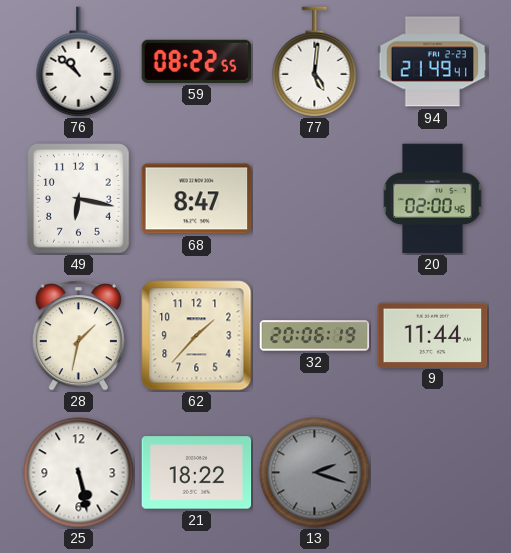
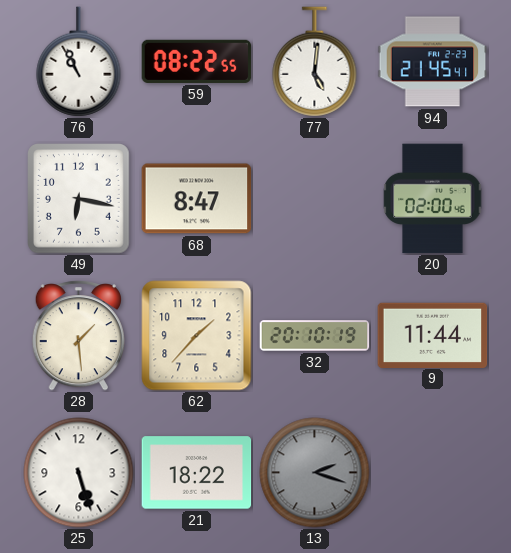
76: 10:52 -> 10:56 (79, 62)
94: 21:49 -> 21:45 (433, 62)
28: 1:32 -> 1:29 (78, 336)
32: 20:06 -> 20:10 (315, 336)
25: 5:28 -> 5:27 (79, 473)
